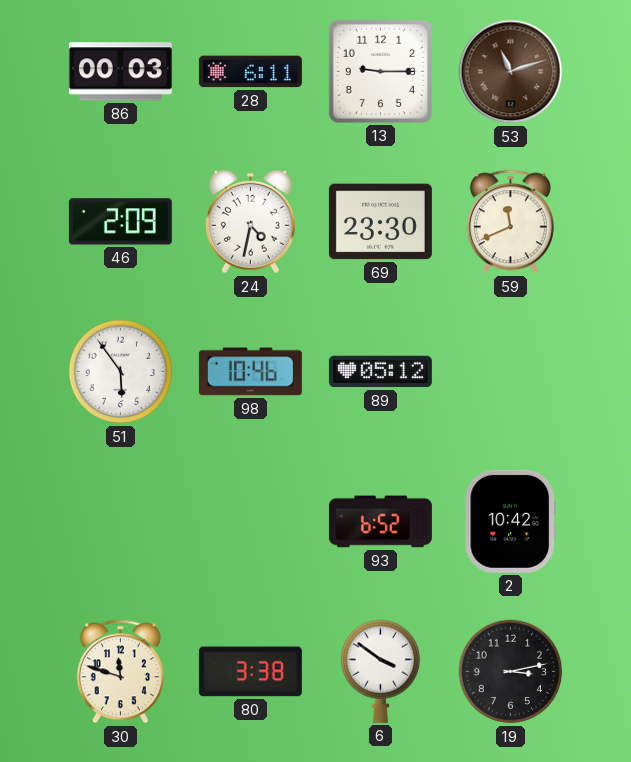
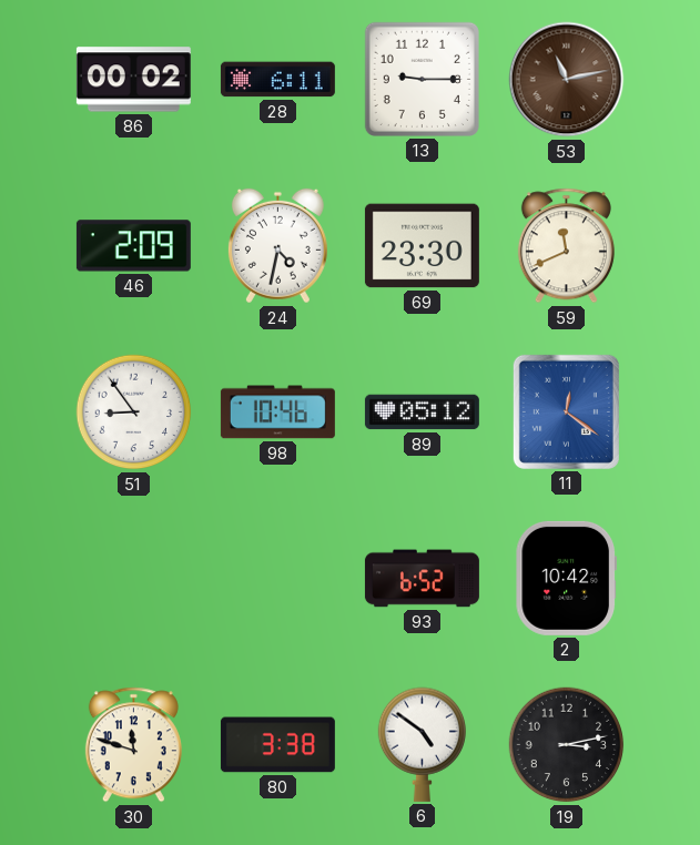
86: 00:03 -> 00:02 (133, 80)
53: 11:12 -> 11:13 (567, 80)
51: 5:54 -> 8:54 (134, 413)
11: none -> 12:21 (566, 411)
6: 3:51 -> 4:51 (422, 744)
